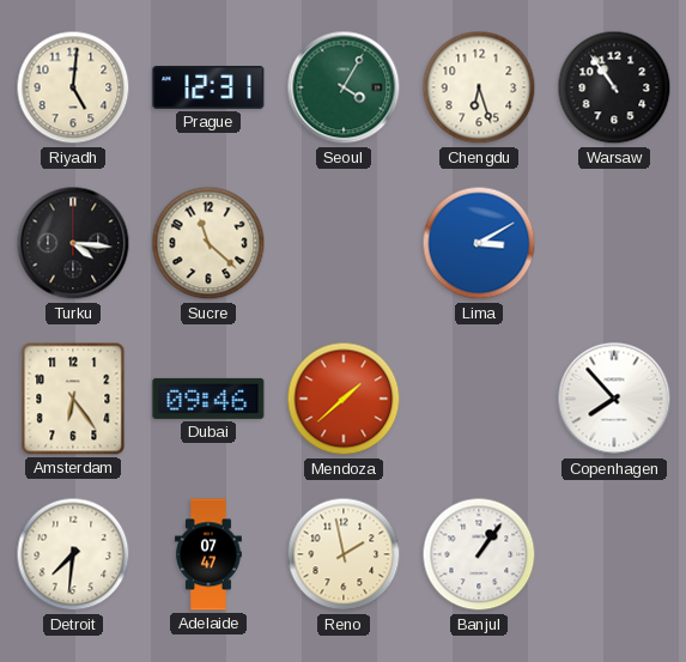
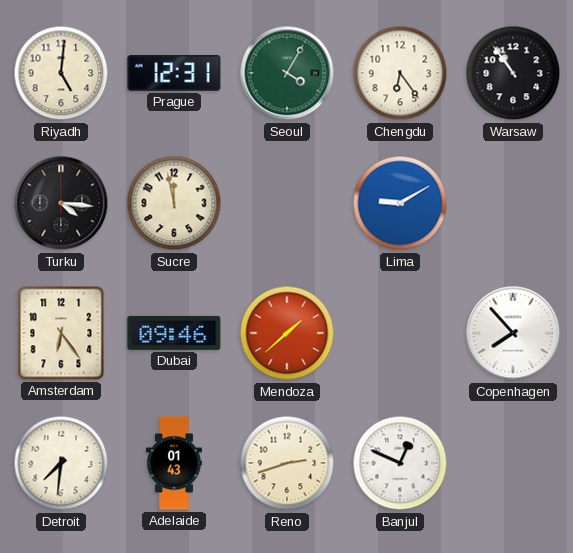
Chengdu: 6:27 -> 6:24 (400, 73)
Sucre: 11:22 -> 11:58 (174, 203)
Lima: 3:10 -> 9:10 (400, 203)
Adelaide: 07:47 -> 01:43 (174, 463)
Reno: 1:58 -> 2:42 (287, 463)
Banjul: 1:06 -> 12:49 (400, 463)
